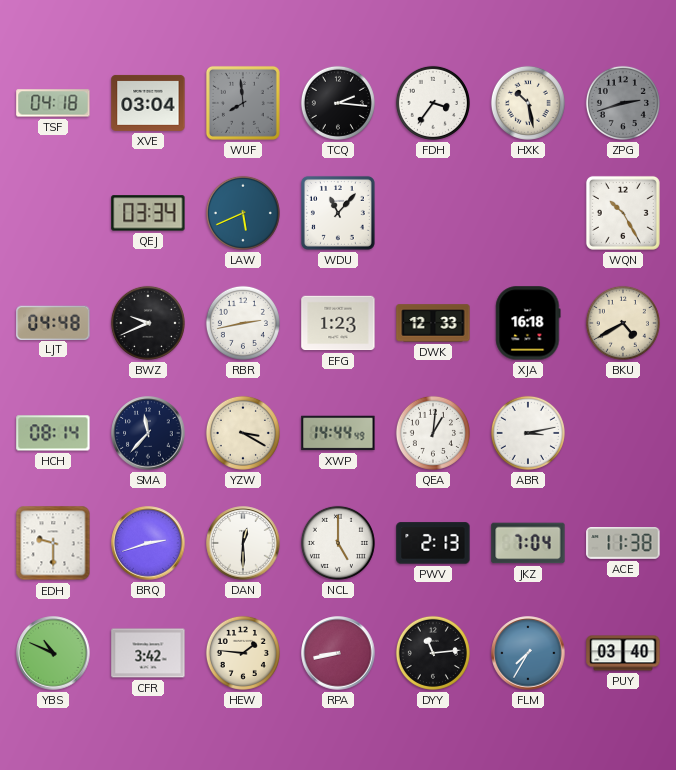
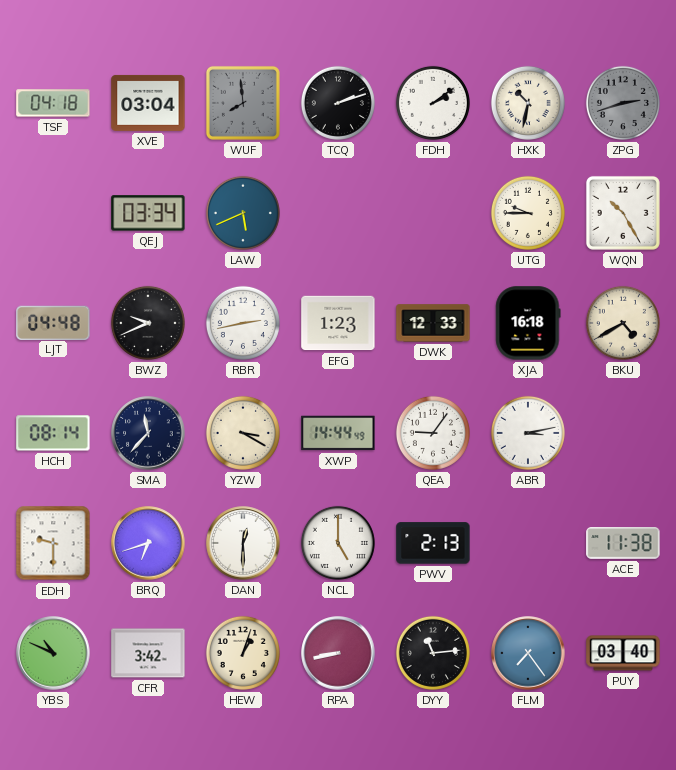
TCQ: 2:16 -> 2:12 (338, 103)
FDH: 3:36 -> 2:09 (433, 103)
HXK: 10:28 -> 10:32 (528, 103)
WDU: 11:07 -> none (338, 213)
UTG: none -> 9:45 (528, 213)
QEA: 1:01 -> 9:06 (433, 433)
BRQ: 2:42 -> 6:42 (148, 543)
JKZ: 7:04 -> none (528, 543)
HEW: 1:46 -> 1:03 (243, 653)
FLM: 7:35 -> 7:24 (528, 653)
